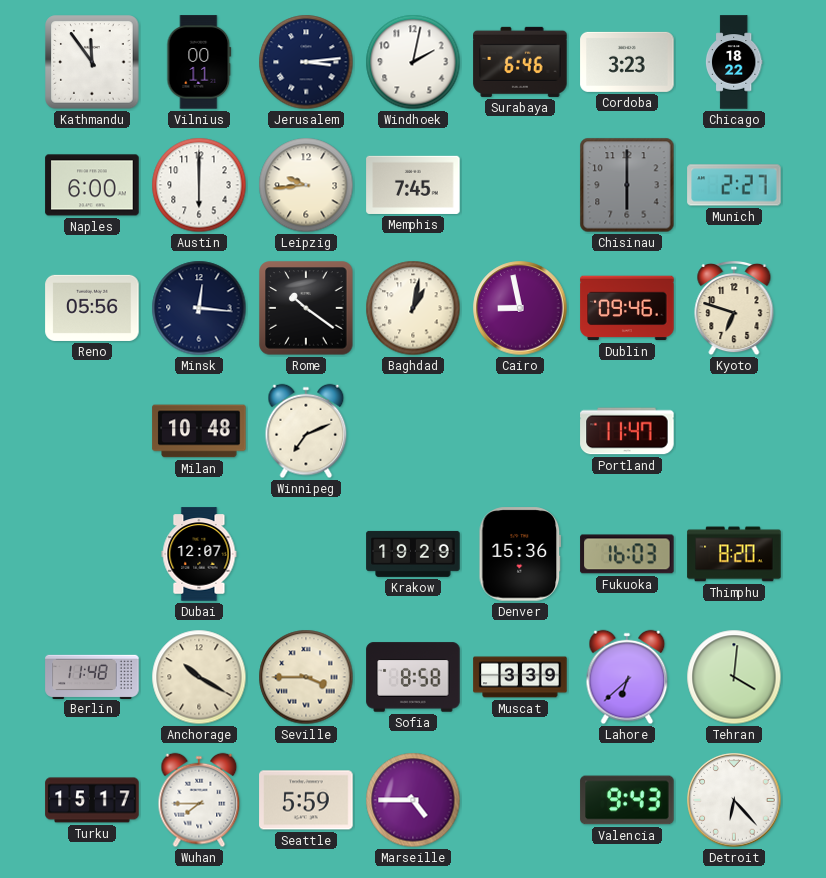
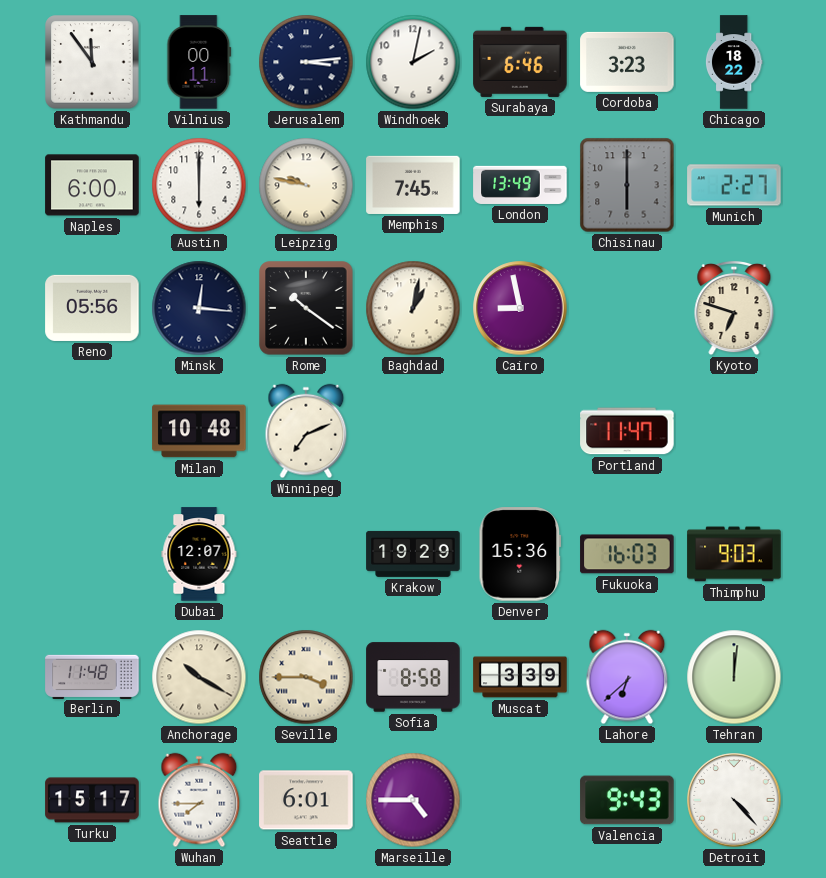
Leipzig: 9:44 -> 9:47 (306, 185)
London: none -> 13:49 (520, 185)
Dublin: 09:46 -> none (627, 308)
Thimphu: 8:20 -> 9:03 (734, 554)
Tehran: 4:01 -> 12:01 (734, 677)
Seattle: 5:59 -> 6:01 (306, 800)
Detroit: 6:23 -> 4:23 (734, 800)
